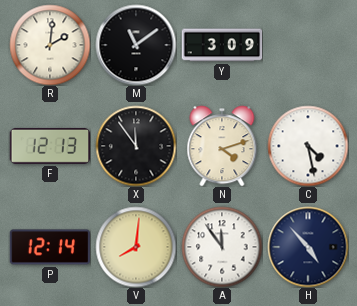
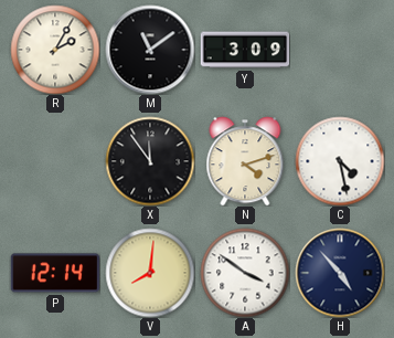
R: 2:01 -> 2:05 (55, 50)
F: 12:13 -> none (50, 146)
A: 11:54 -> 3:51 (245, 273)
